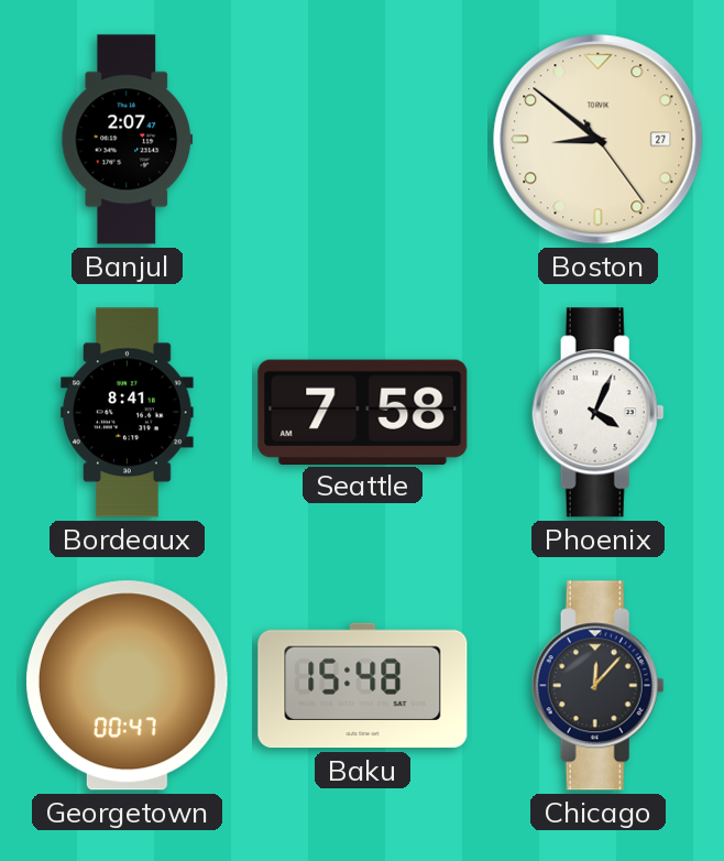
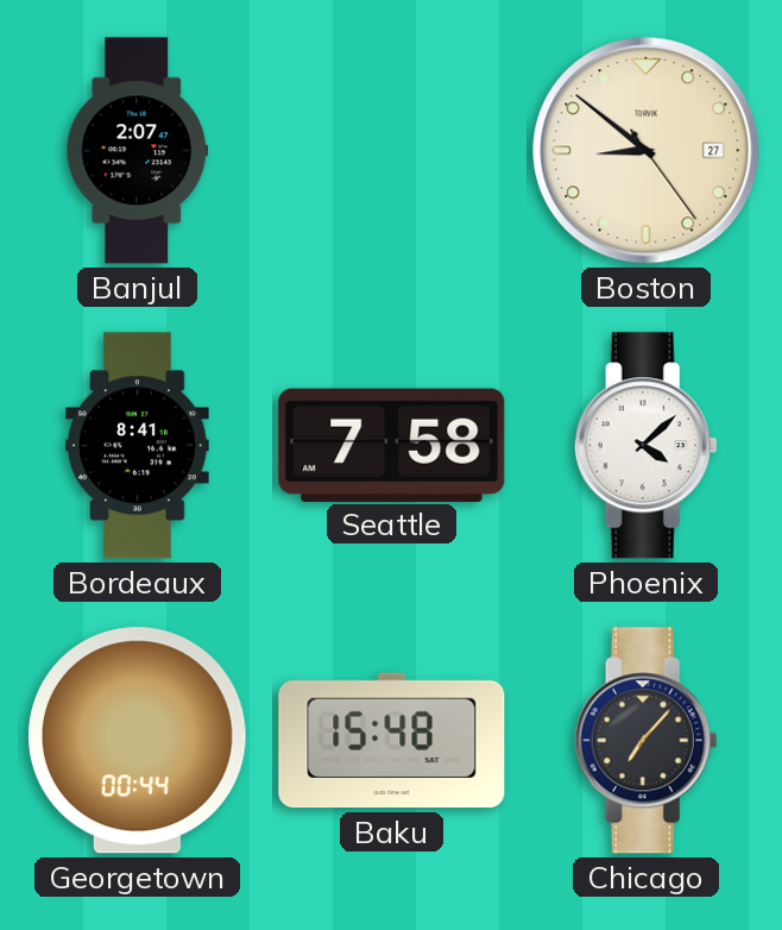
Phoenix: 4:04 -> 4:08 (645, 446)
Georgetown: 00:47 -> 00:44 (137, 741)
Chicago: 12:07 -> 7:07 (645, 741)
